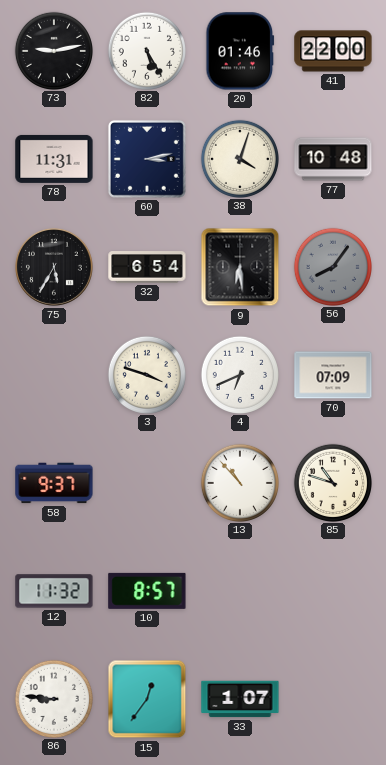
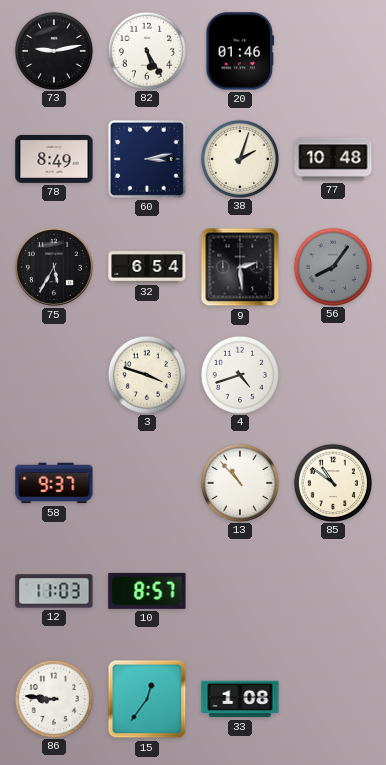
41: 22:00 -> none (333, 51)
78: 11:31 -> 8:49 (54, 159)
38: 4:03 -> 2:03 (239, 158)
9: 6:29 -> 2:29 (240, 267)
4: 6:41 -> 4:42 (239, 374)
70: 07:09 -> none (333, 375)
85: 10:48 -> 10:51 (332, 482)
12: 11:32 -> 11:03 (54, 591)
33: 1:07 -> 1:08 (240, 699)
